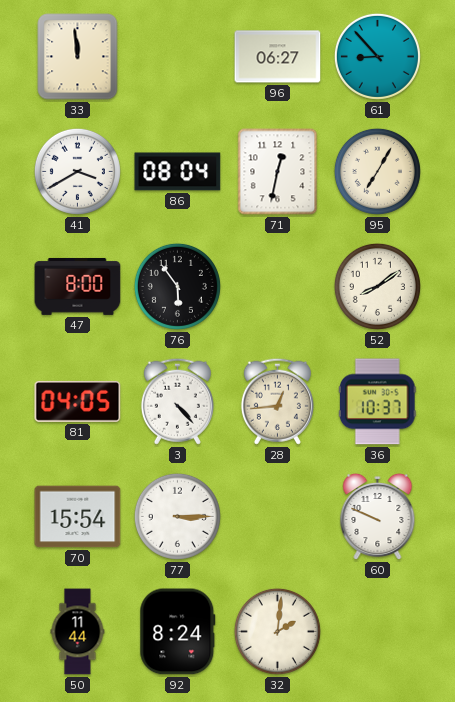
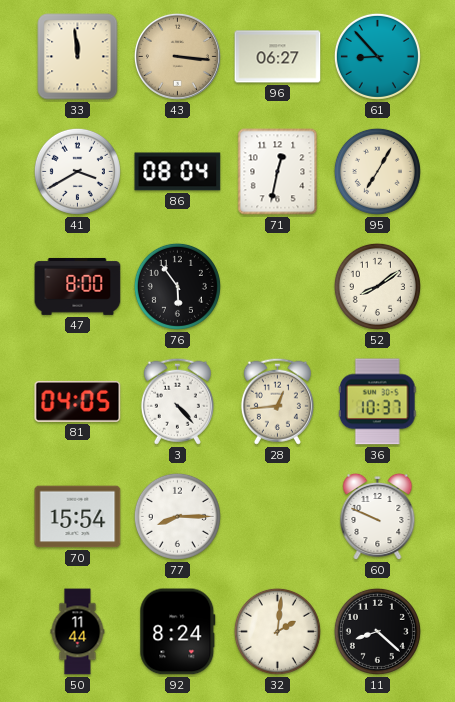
43: none -> 3:16 (177, 56)
77: 3:15 -> 8:15 (177, 516)
11: none -> 8:22 (377, 631)
